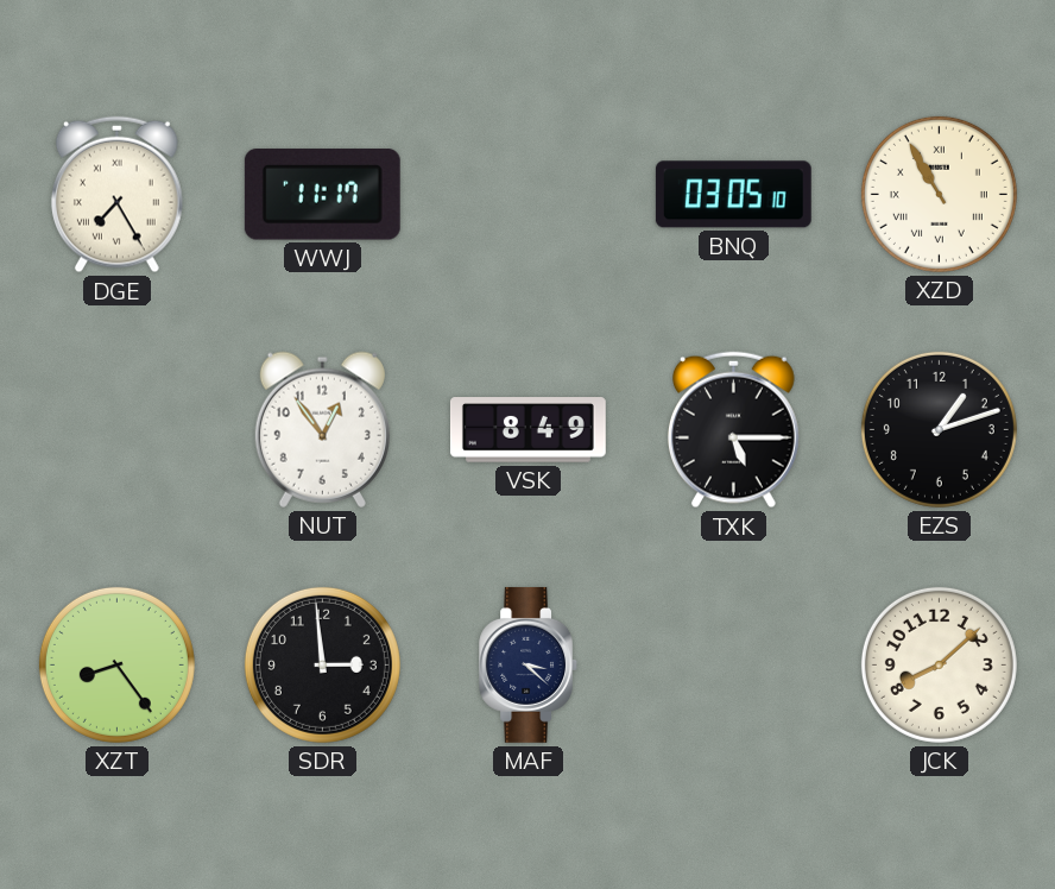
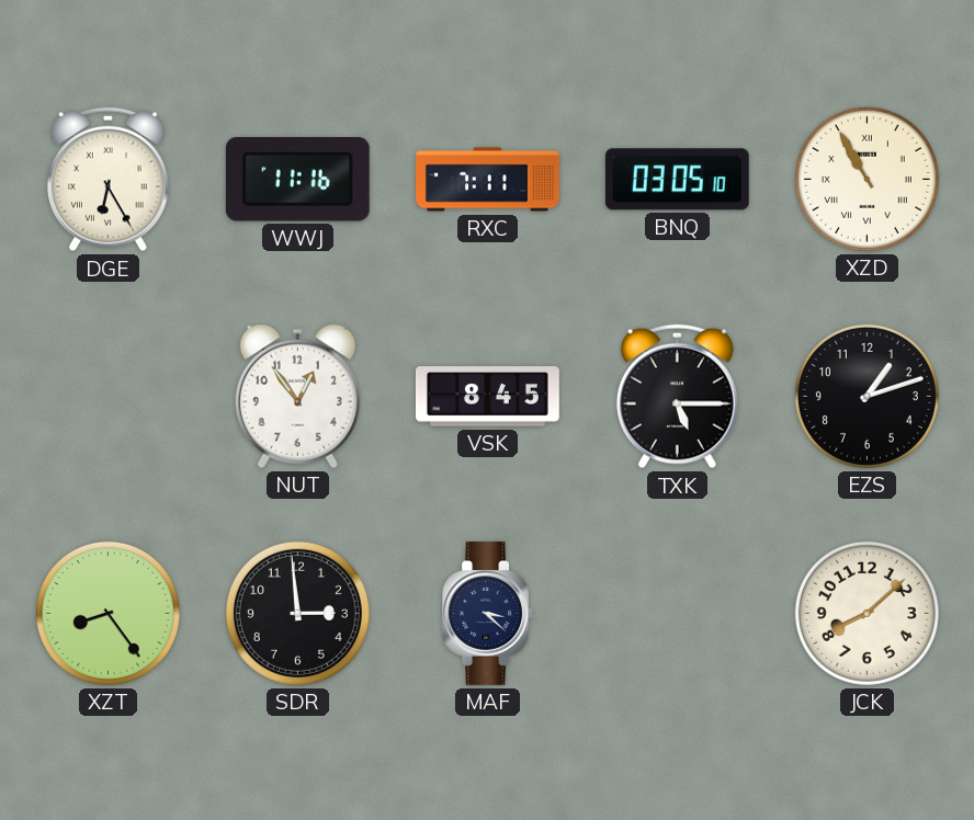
DGE: 7:25 -> 6:25 (107, 180)
WWJ: 11:17 -> 11:16 (297, 180)
RXC: none -> 7:11 (488, 180)
VSK: 8:49 -> 8:45 (487, 397)
